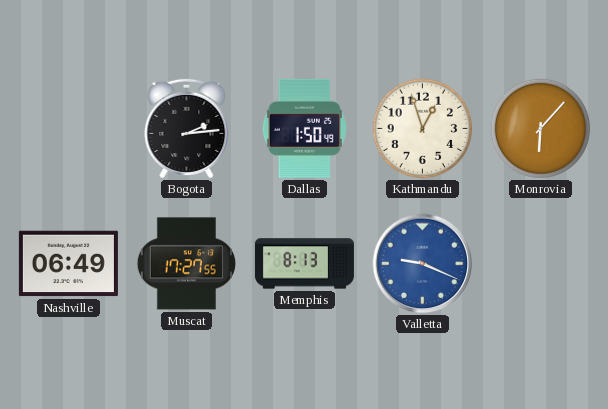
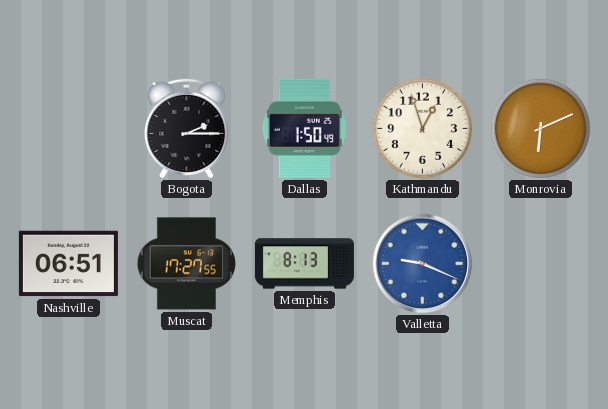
Bogota: 2:14 -> 2:15 (187, 128)
Monrovia: 6:07 -> 6:11 (540, 128)
Nashville: 06:49 -> 06:51 (68, 264)
